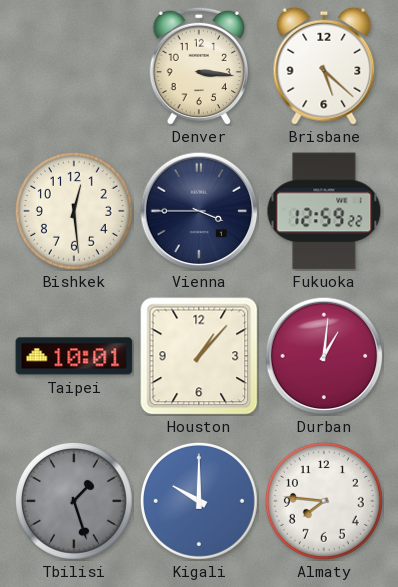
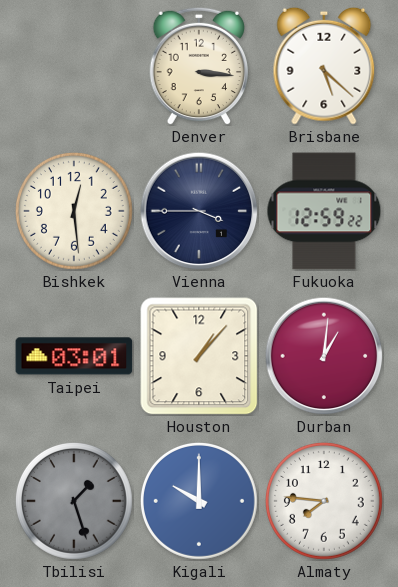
Taipei: 10:01 -> 03:01 (74, 356)
